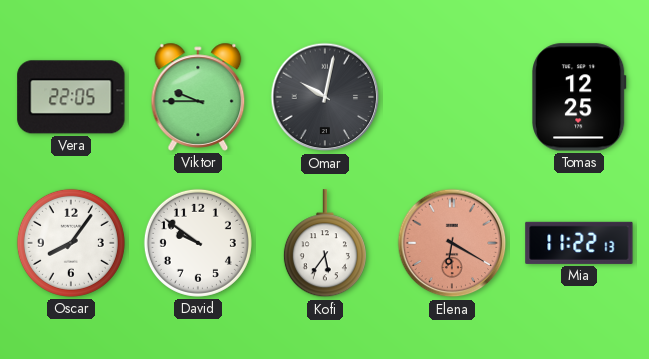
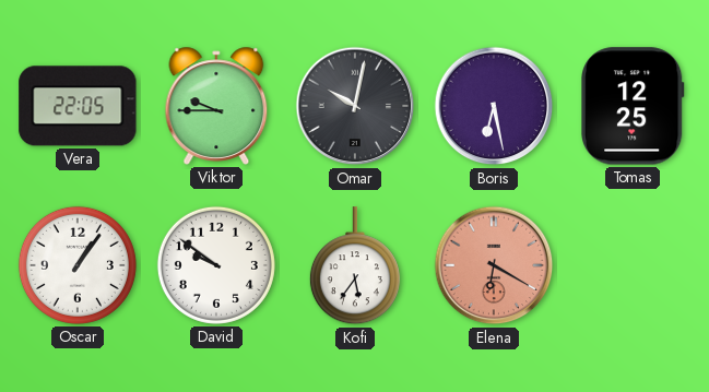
Boris: none -> 6:28 (494, 106)
Oscar: 8:06 -> 1:06 (78, 265)
Mia: 11:22 -> none (579, 243)
